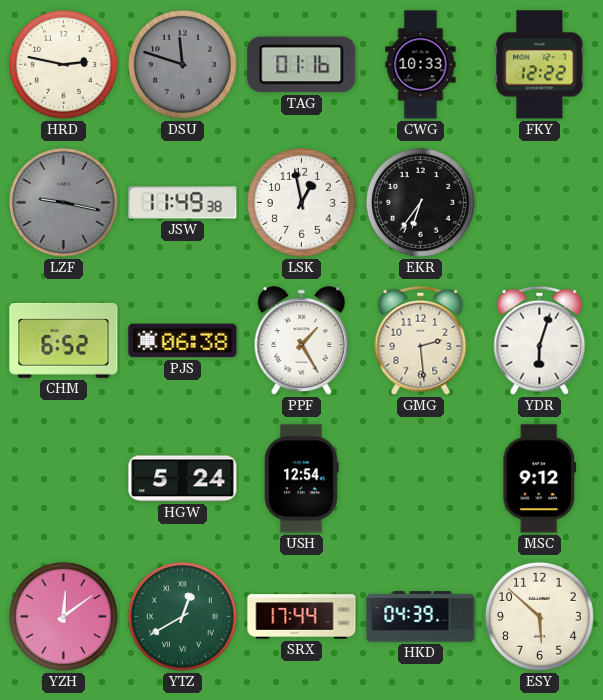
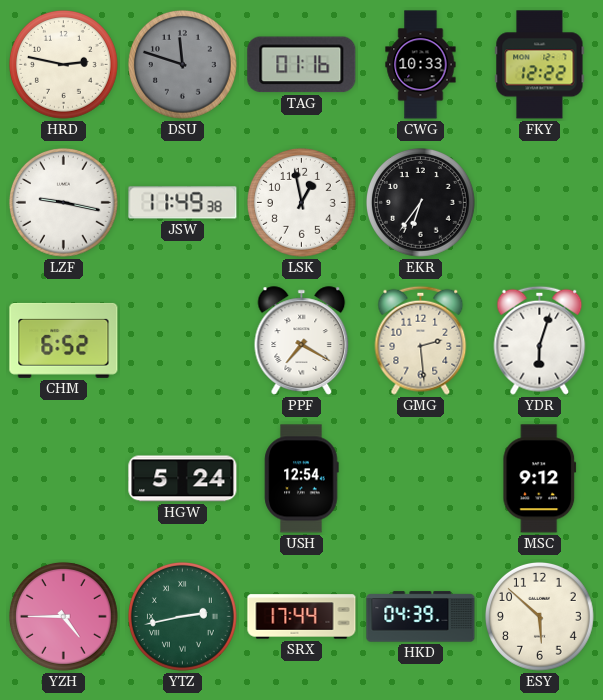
LZF dial: grey -> white (63, 202)
PJS: 06:38 -> none (183, 341)
PPF: 1:25 -> 7:20 (302, 341)
YZH: 12:09 -> 4:45 (63, 616)
YTZ: 12:40 -> 2:43 (182, 616)
